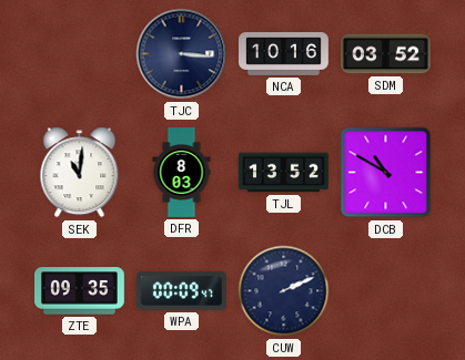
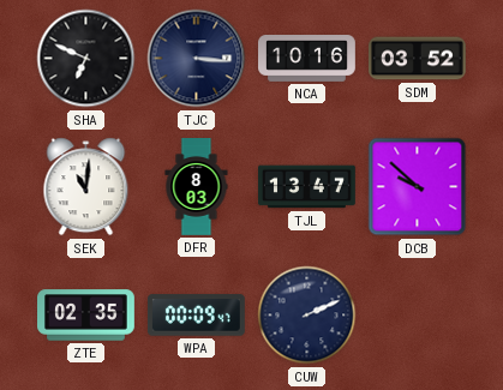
SHA: none -> 6:49 (86, 59)
TJL: 13:52 -> 13:47 (307, 187)
DCB: 10:50 -> 9:52 (418, 187)
ZTE: 09:35 -> 02:35 (86, 316)
